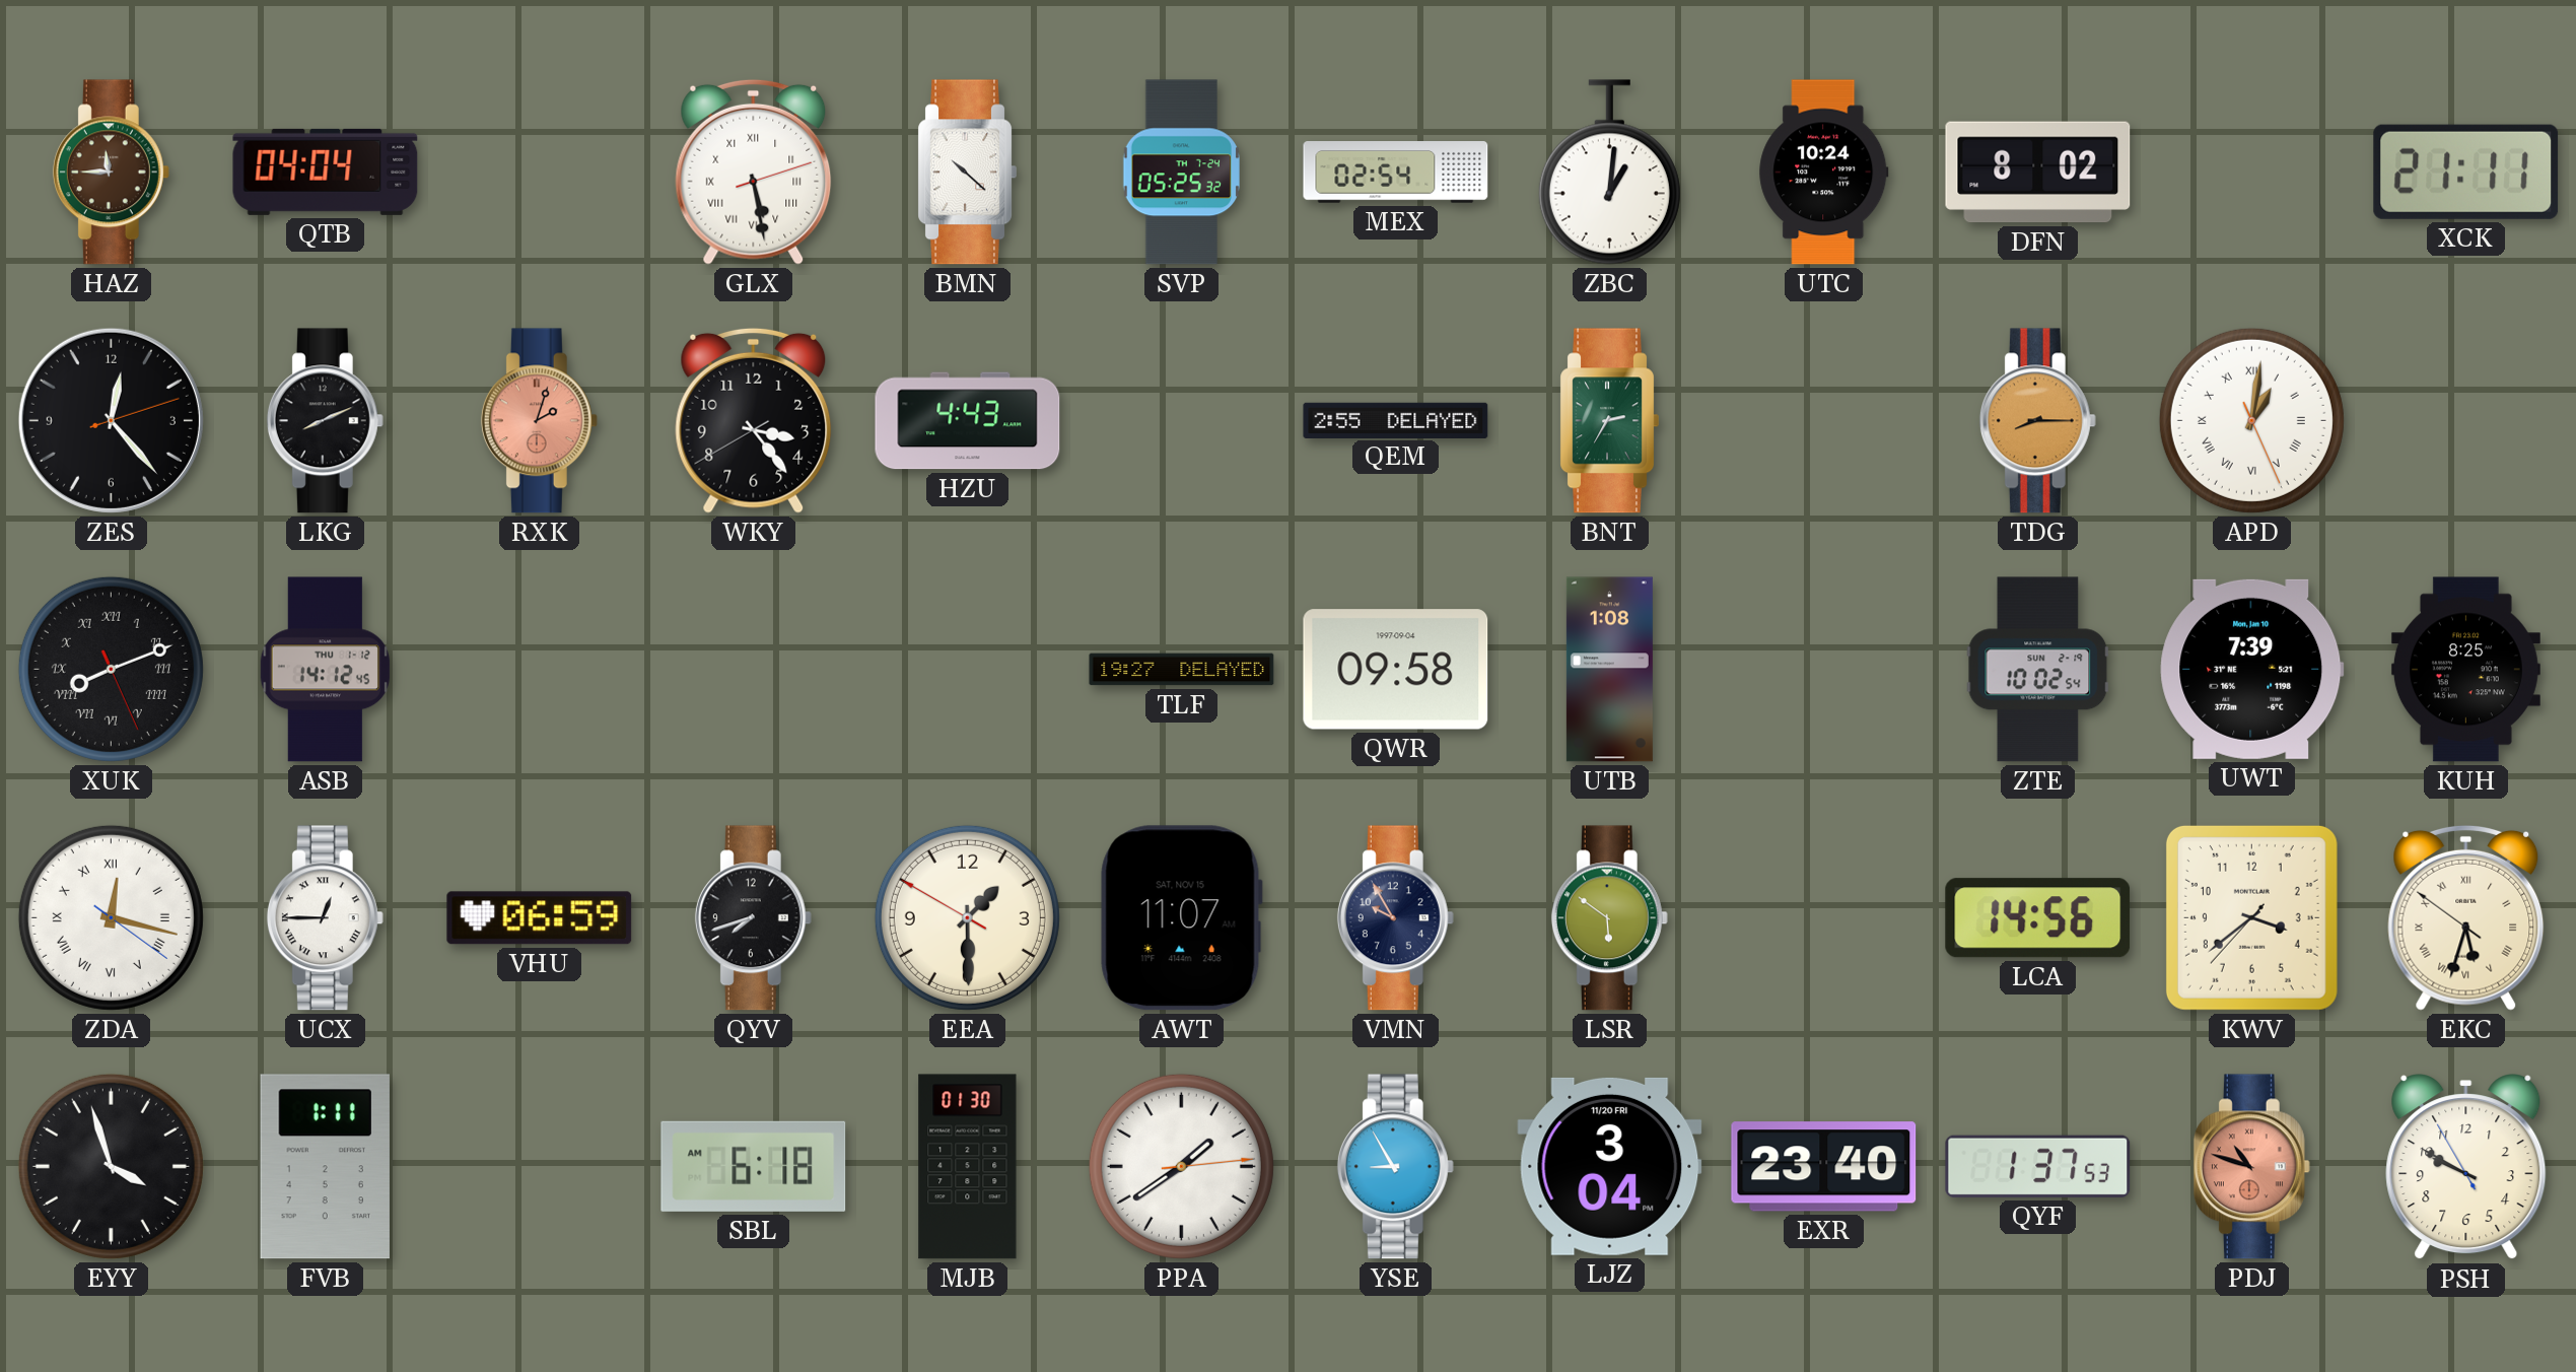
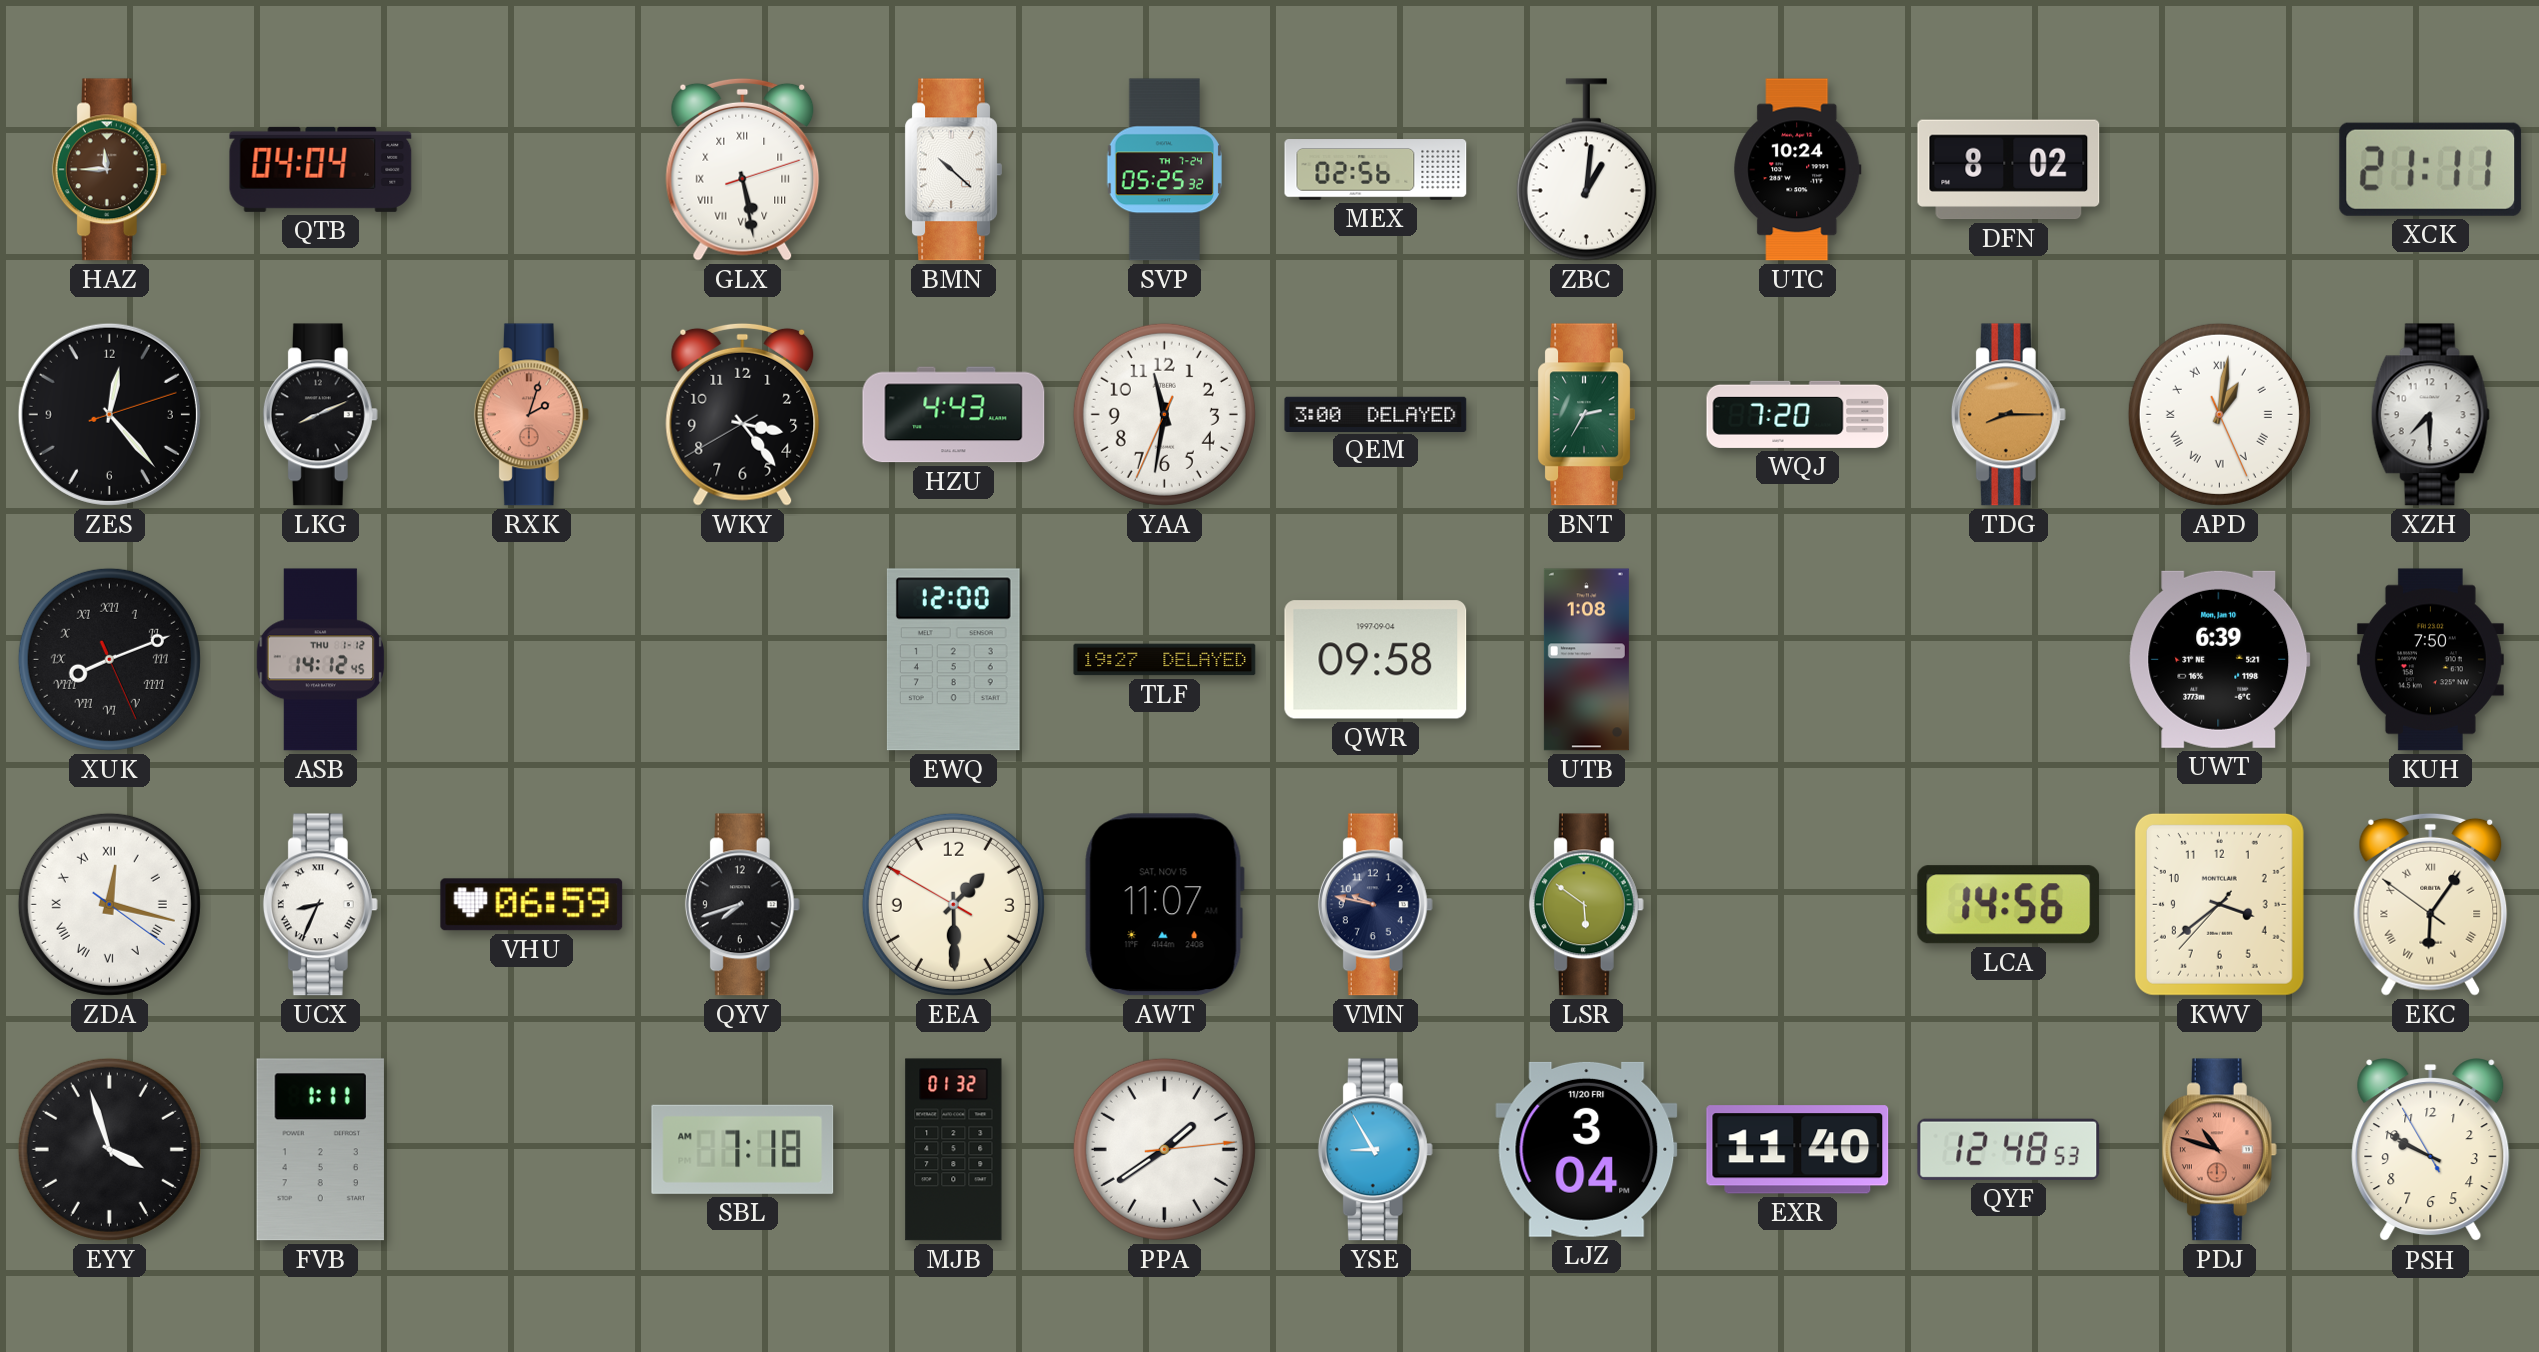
MEX: 02:54 -> 02:56 (1376, 170)
YAA: none -> 11:31 (1164, 414)
QEM: 2:55 -> 3:00 (1376, 414)
WQJ: none -> 7:20 (1798, 414)
XZH: none -> 7:30 (2430, 415)
EWQ: none -> 12:00 (953, 660)
ZTE: 10:02 -> none (2038, 670)
UWT: 7:39 -> 6:39 (2220, 659)
KUH: 8:25 -> 7:50 (2430, 660)
UCX: 12:45 -> 8:34 (320, 905)
VMN: 9:55 -> 9:47 (1375, 905)
EKC: 5:32 -> 6:05 (2431, 904)
SBL: 6:18 -> 7:18 (743, 1149)
MJB: 01:30 -> 01:32 (954, 1150)
EXR: 23:40 -> 11:40 (1798, 1150)
QYF: 1:37 -> 12:48 (2009, 1149)
